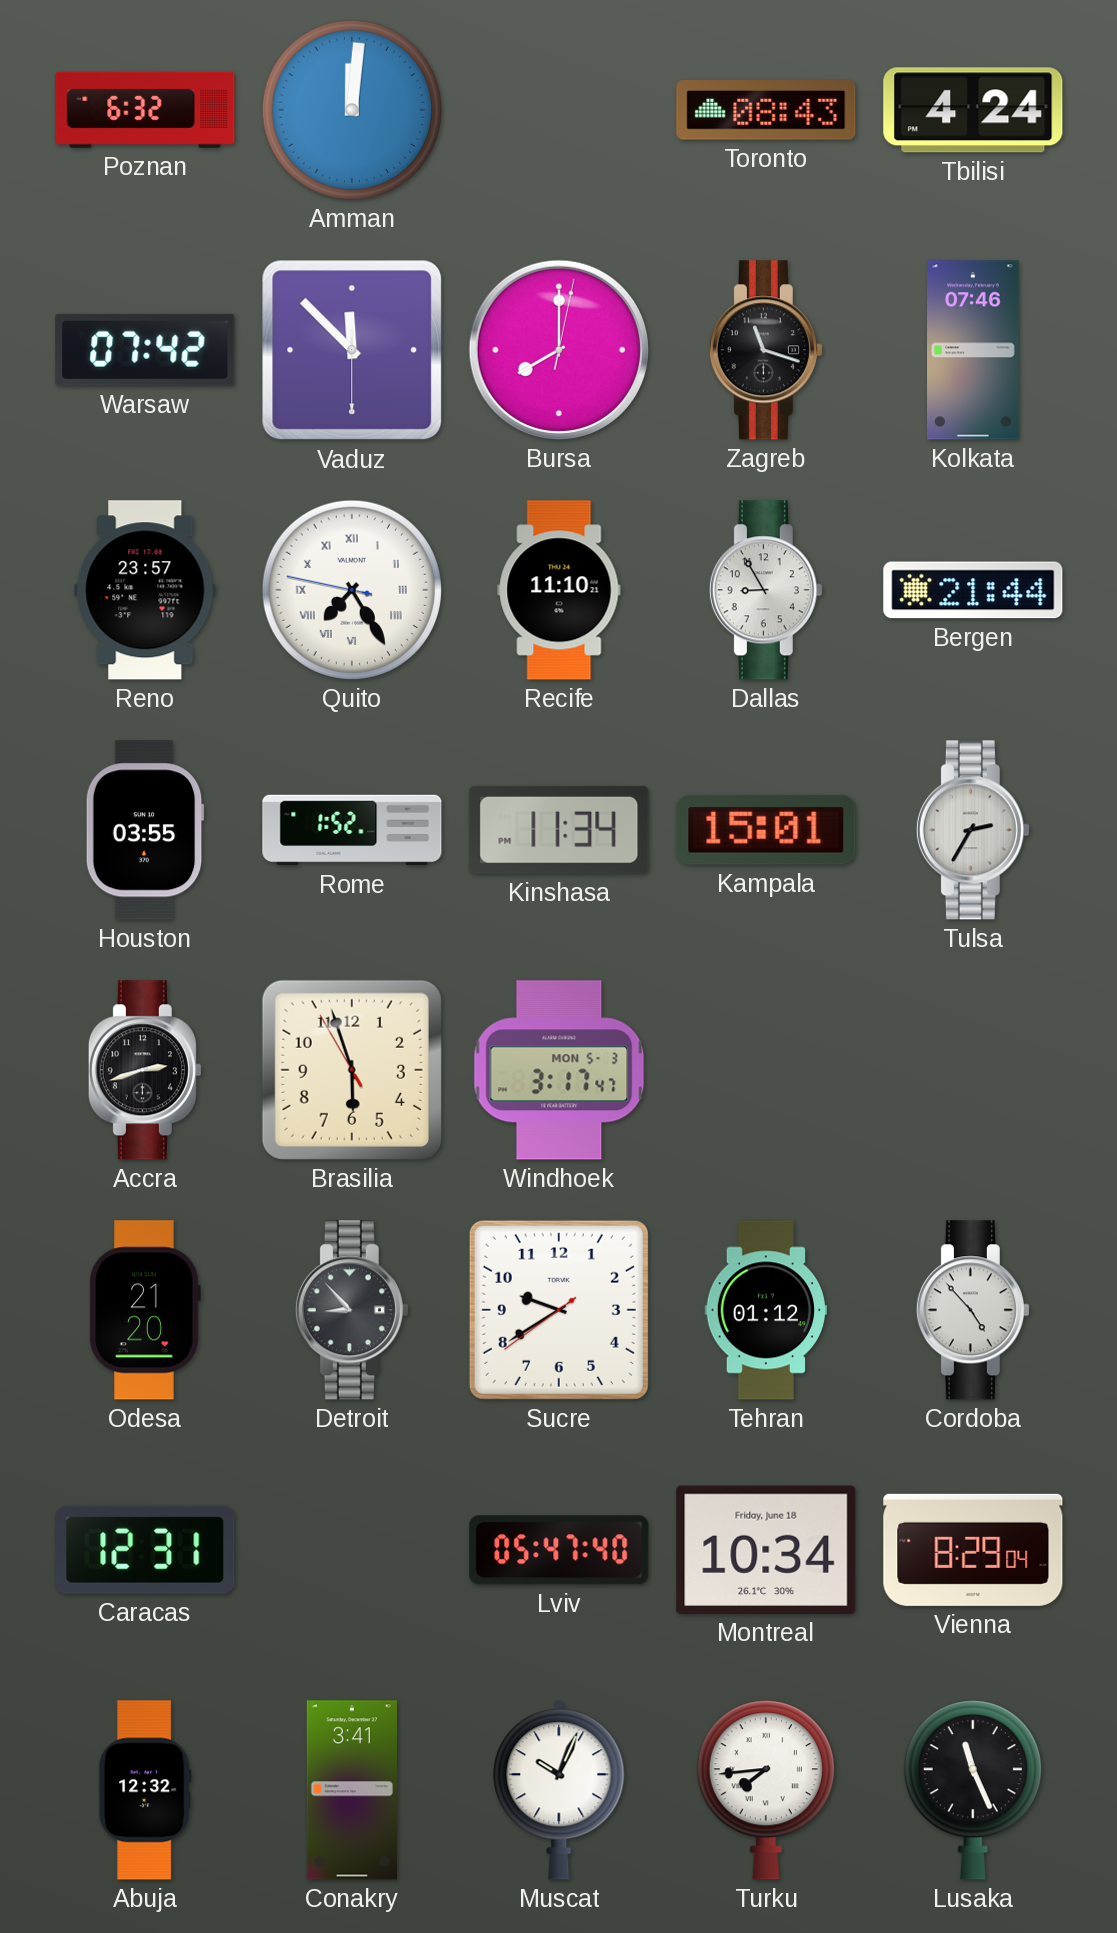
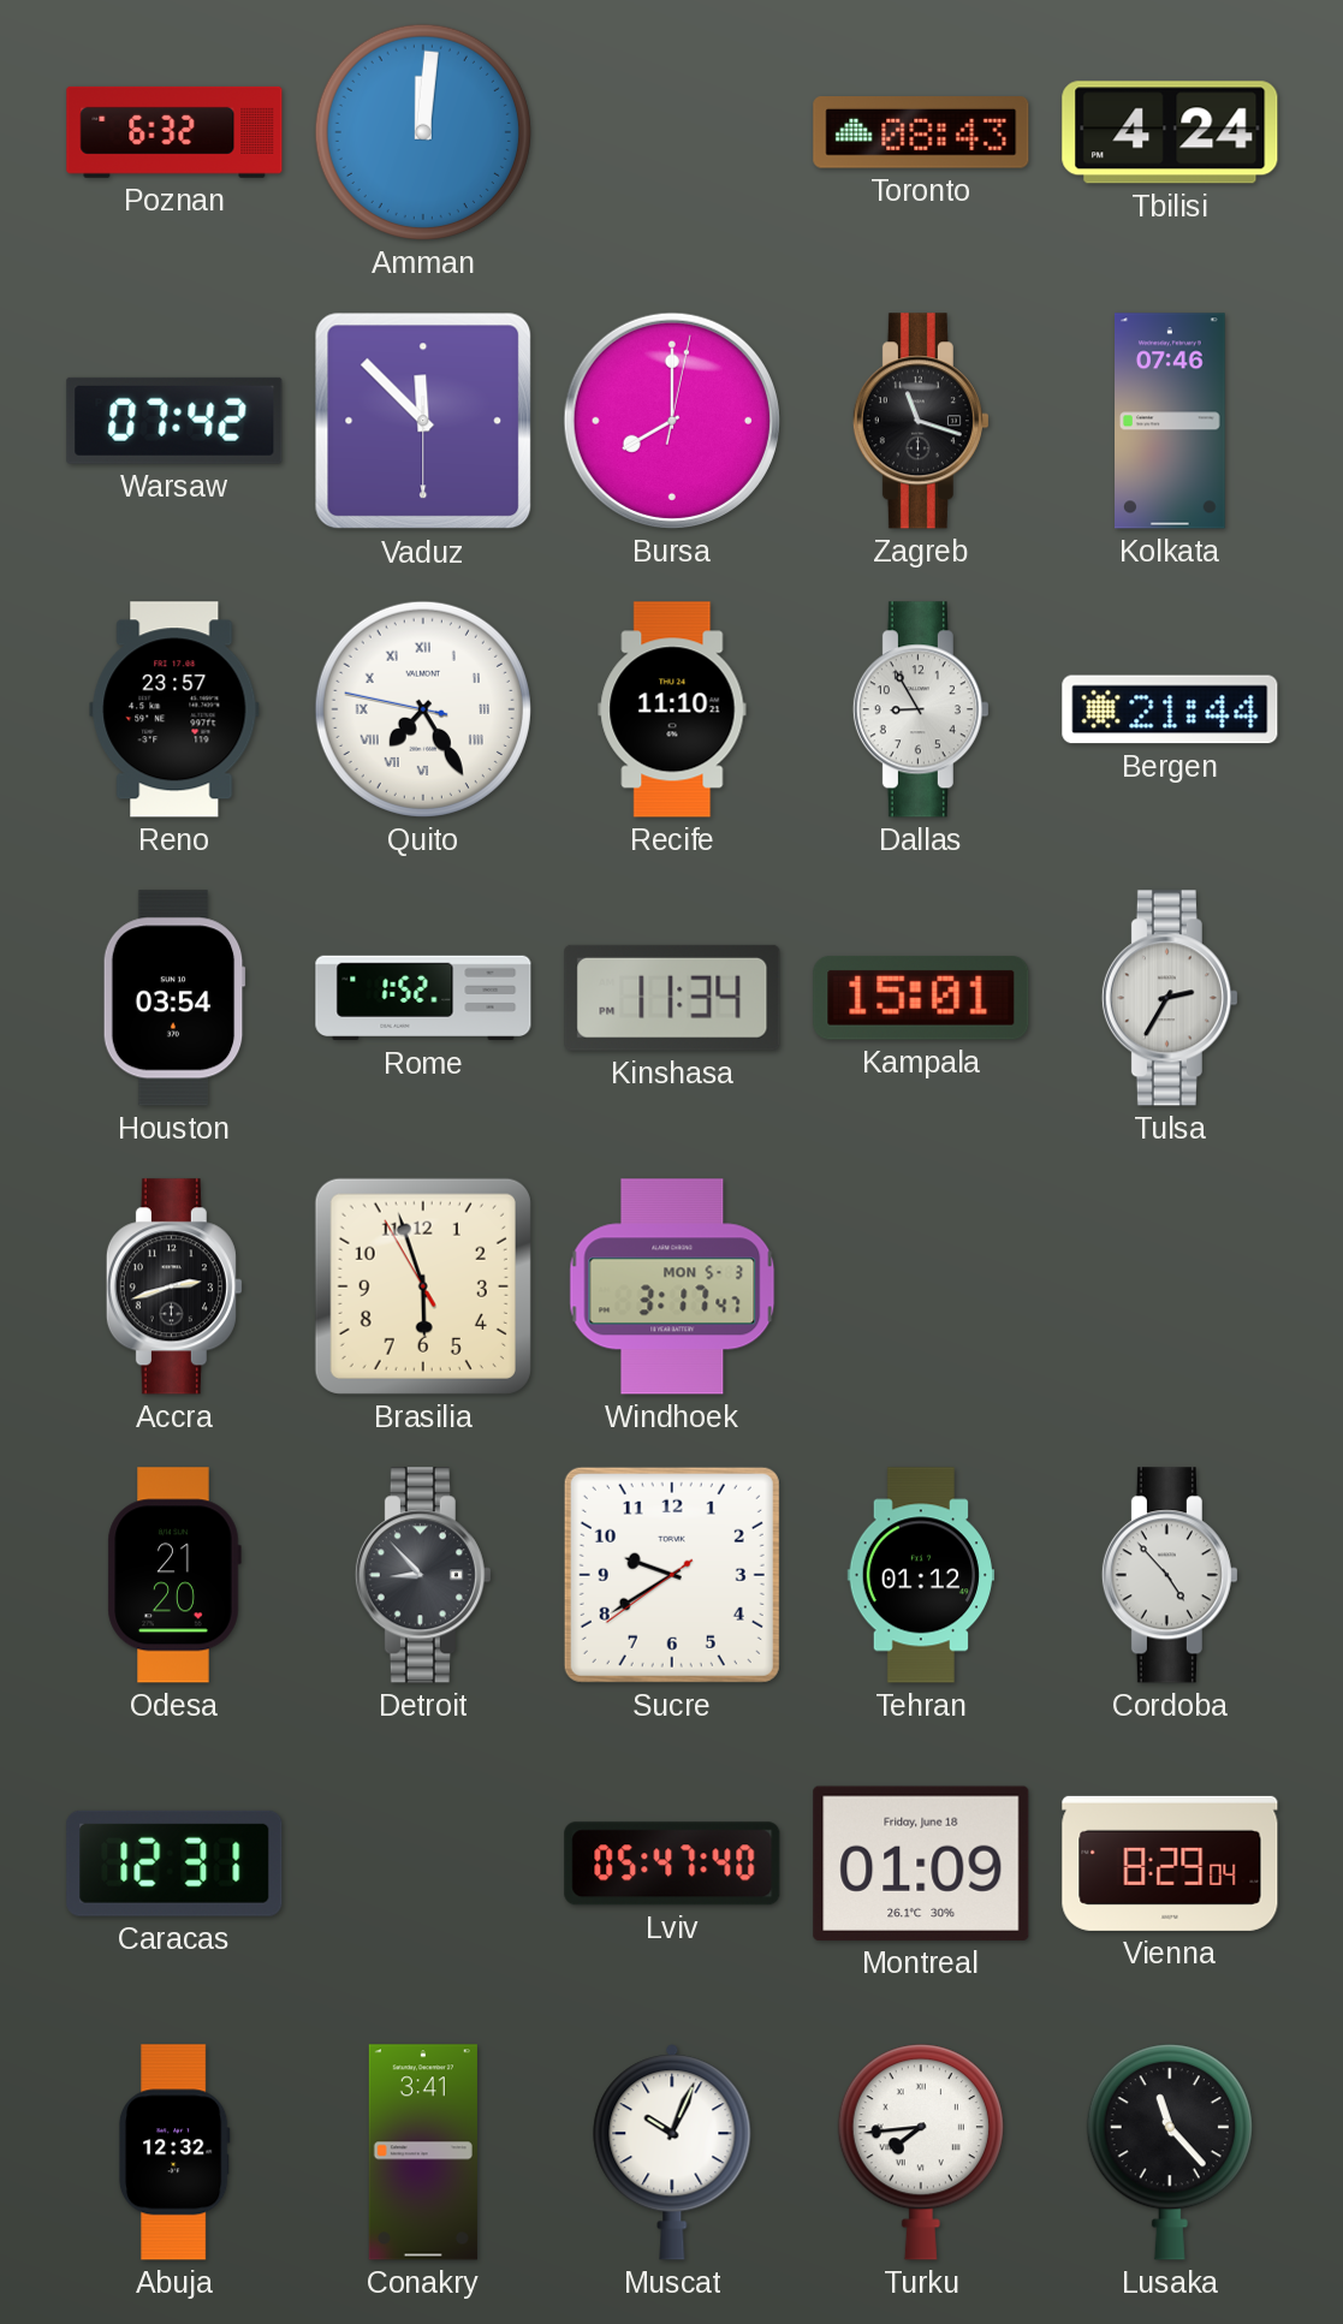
Houston: 03:55 -> 03:54 (174, 998)
Montreal: 10:34 -> 01:09 (921, 1864)
Lusaka: 11:26 -> 11:23 (1170, 2152)
